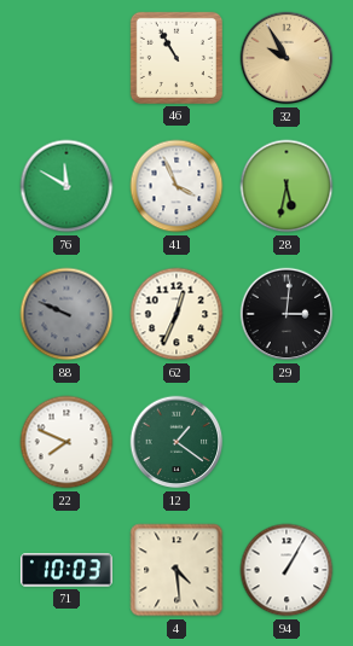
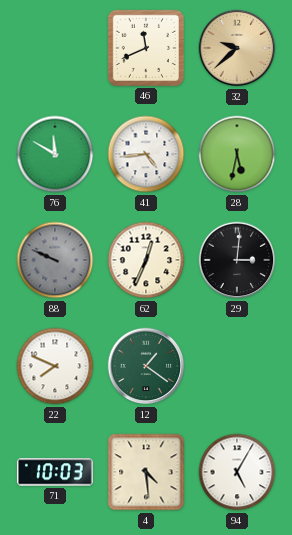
46: 10:55 -> 11:41 (146, 48)
32: 9:55 -> 9:38 (237, 48)
41: 3:56 -> 4:44 (146, 154)
94: 1:05 -> 5:05 (237, 472)
